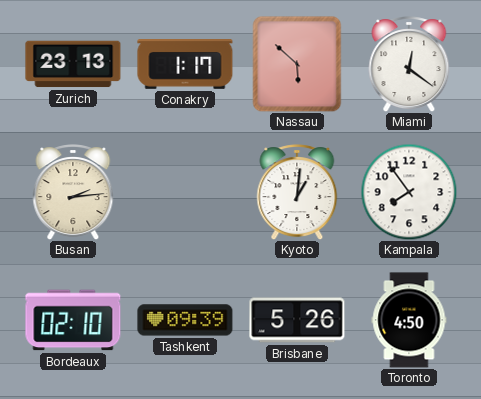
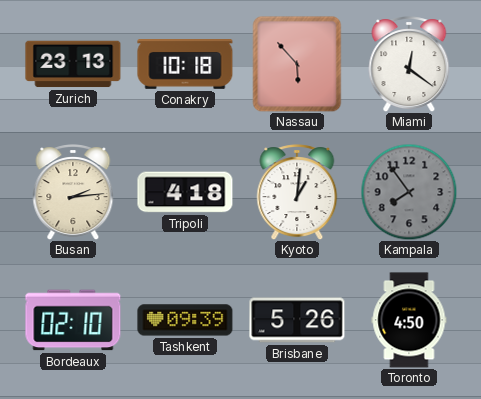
Conakry: 1:17 -> 10:18 (185, 65)
Nassau: 5:52 -> 5:53 (297, 64)
Tripoli: none -> 4:18 (185, 192)
Kampala dial: white -> grey (409, 192)
